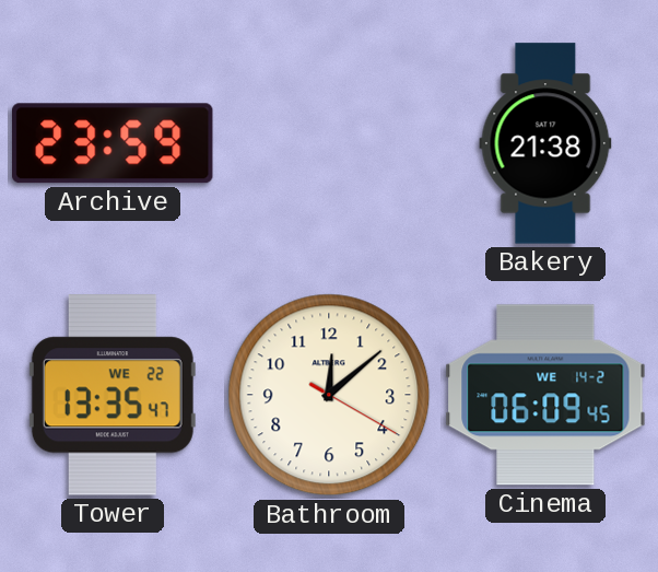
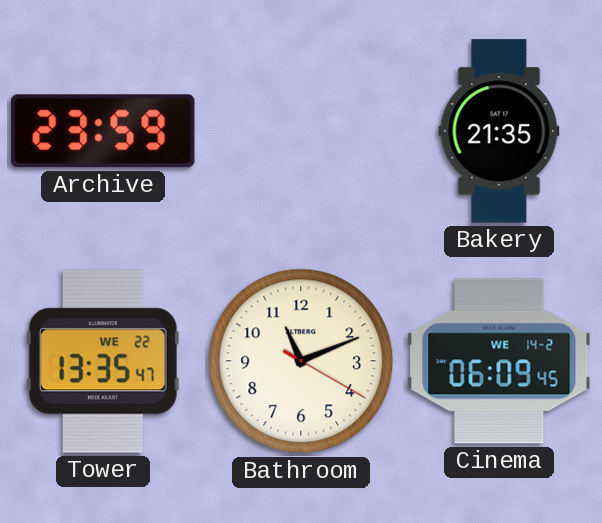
Bakery: 21:38 -> 21:35 (499, 131)
Bathroom: 12:08 -> 11:11 (301, 361)
